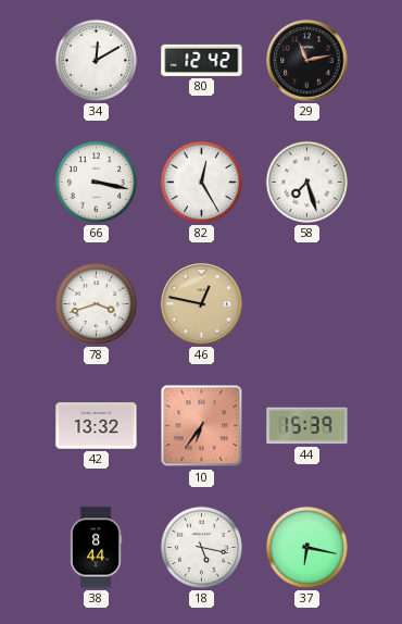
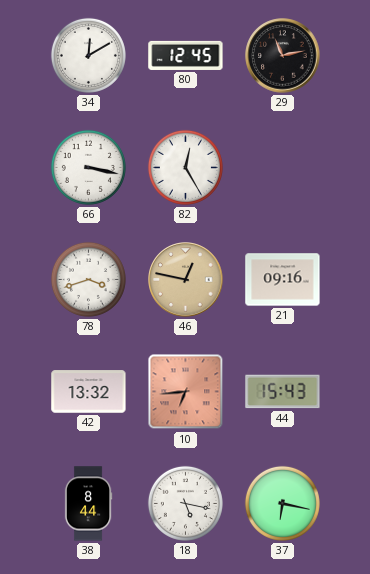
80: 12:42 -> 12:45 (186, 55)
58: 7:27 -> none (306, 182)
21: none -> 09:16 (283, 280)
10: 6:36 -> 6:44 (186, 392)
44: 15:39 -> 15:43 (283, 392)
